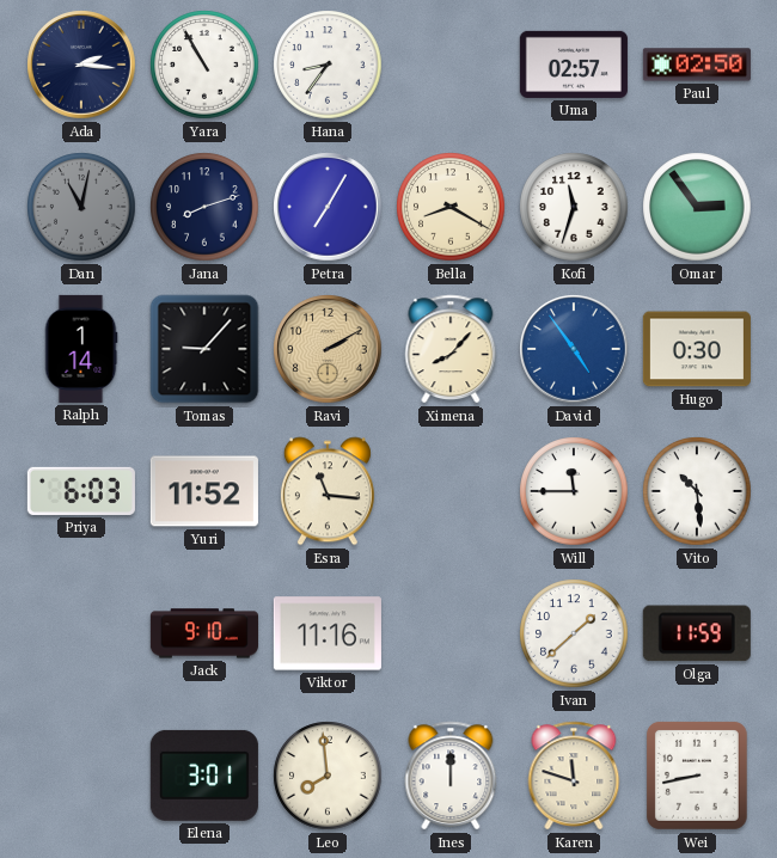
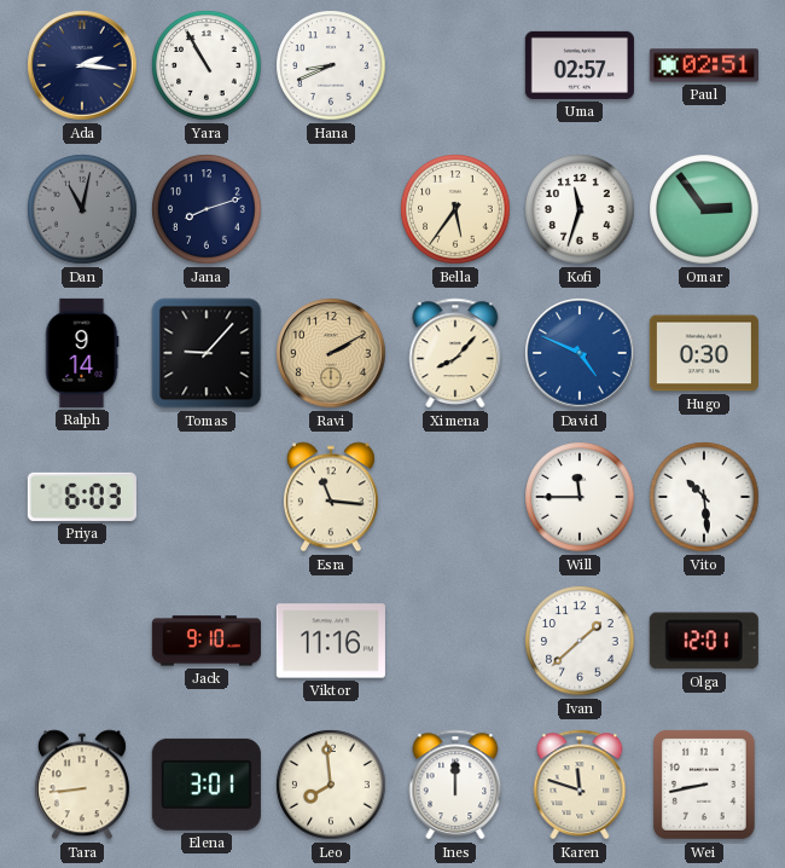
Hana: 8:36 -> 8:41 (331, 65)
Paul: 02:50 -> 02:51 (704, 65)
Petra: 7:05 -> none (328, 207)
Bella: 8:20 -> 5:36 (455, 209)
Ralph: 1:14 -> 9:14 (82, 353)
David: 4:54 -> 4:49 (580, 353)
Yuri: 11:52 -> none (204, 491)
Olga: 11:59 -> 12:01 (704, 641)
Tara: none -> 8:44 (82, 785)
